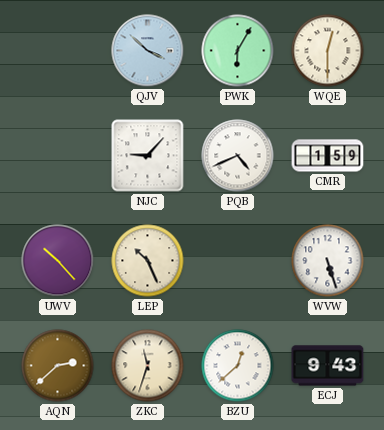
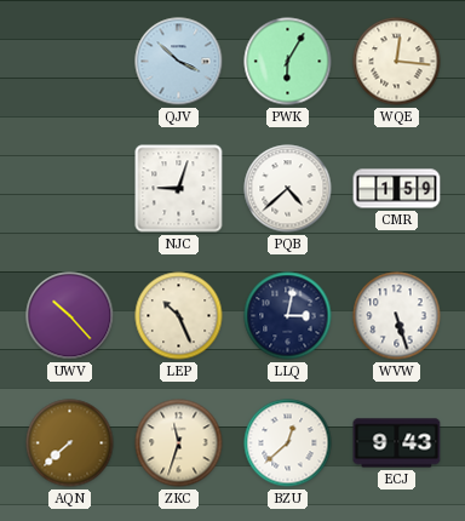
WQE: 12:30 -> 12:16 (397, 62)
NJC: 9:07 -> 9:03 (179, 189)
PQB: 4:41 -> 4:38 (288, 189)
LLQ: none -> 3:02 (288, 316)
AQN: 2:38 -> 7:38 (70, 443)
